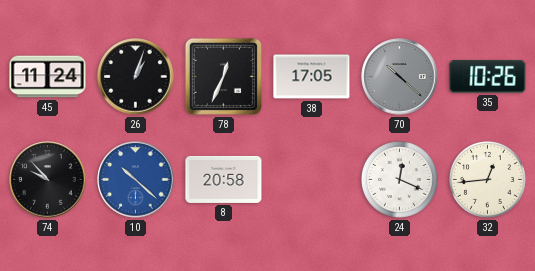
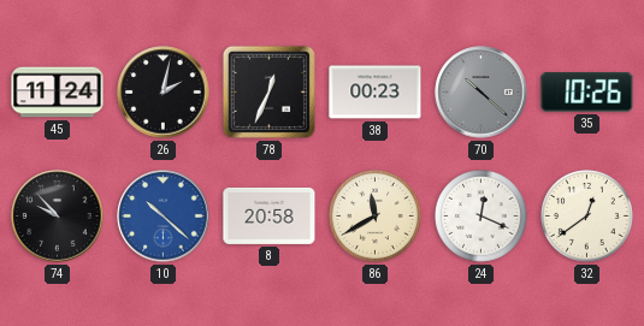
26: 1:03 -> 2:02 (164, 93)
38: 17:05 -> 00:23 (376, 93)
86: none -> 11:40 (376, 217)
32: 12:44 -> 12:39 (587, 217)
